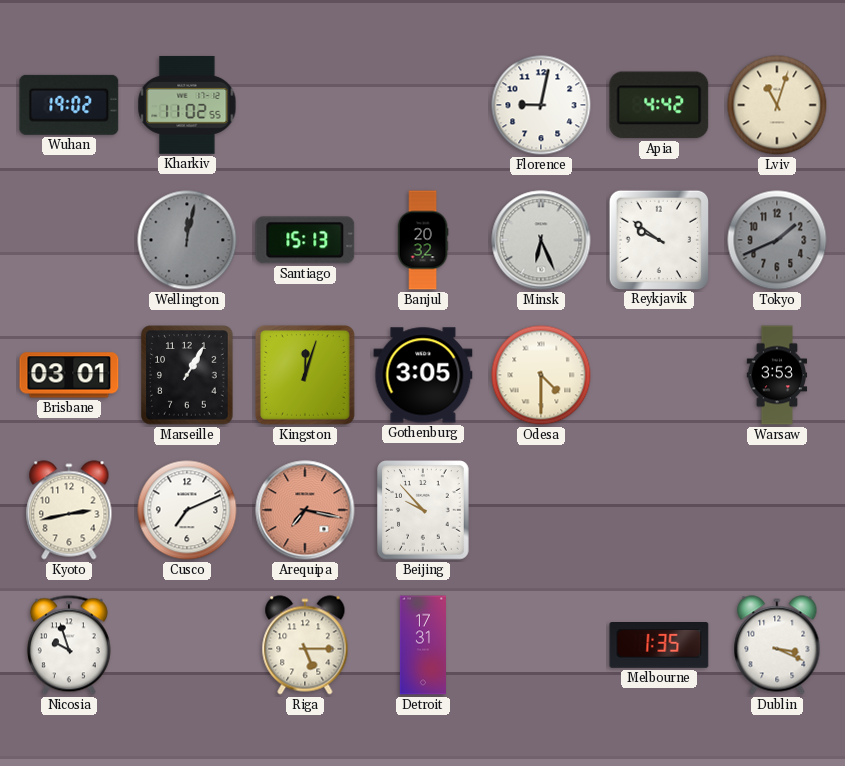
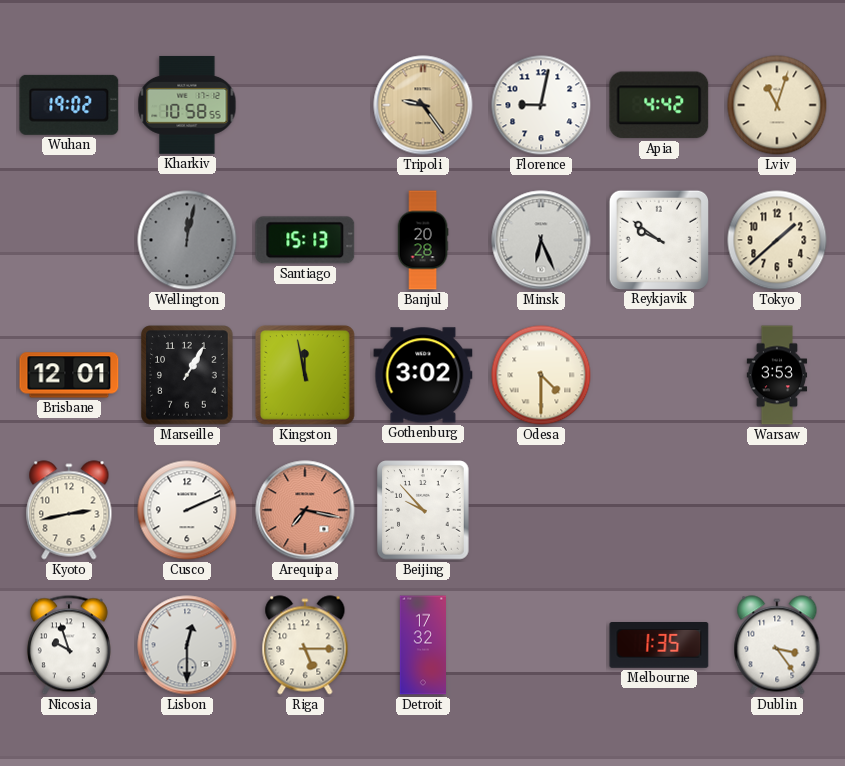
Kharkiv: 11:02 -> 10:58 (187, 105)
Tripoli: none -> 9:24 (423, 105)
Banjul: 20:32 -> 20:28 (423, 240)
Tokyo: 1:41 -> 1:38 (777, 240)
Tokyo dial: grey -> cream (777, 240)
Brisbane: 03:01 -> 12:01 (69, 375)
Kingston: 12:03 -> 11:58 (305, 375)
Gothenburg: 3:05 -> 3:02 (423, 375)
Cusco: 7:11 -> 2:11 (187, 510)
Lisbon: none -> 12:30 (187, 645)
Detroit: 17:31 -> 17:32 (422, 645)
Dublin: 3:19 -> 3:24 (777, 645)
